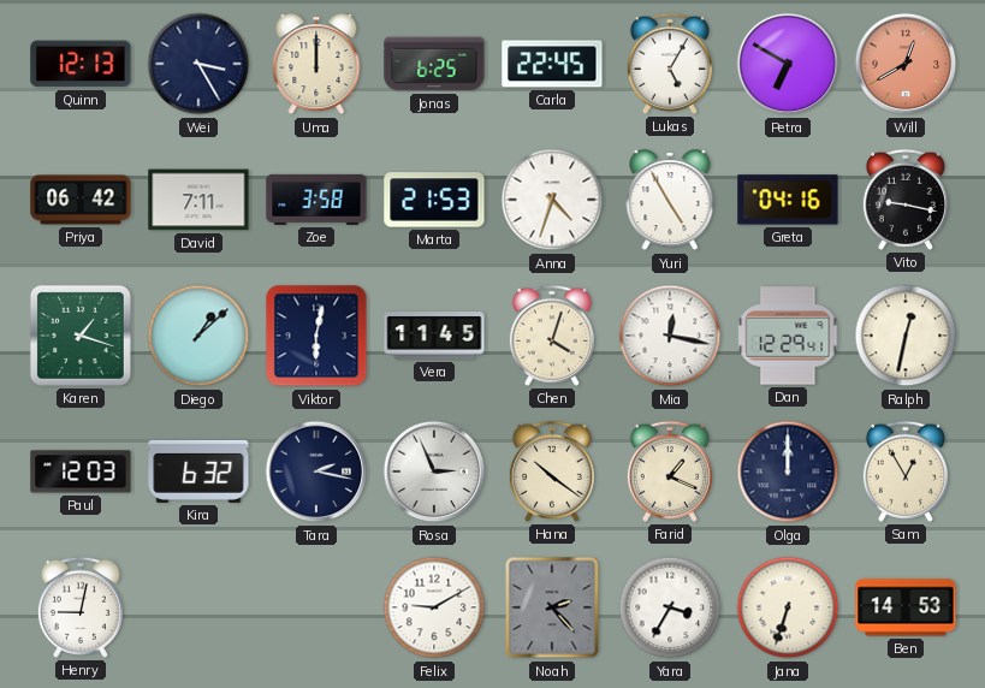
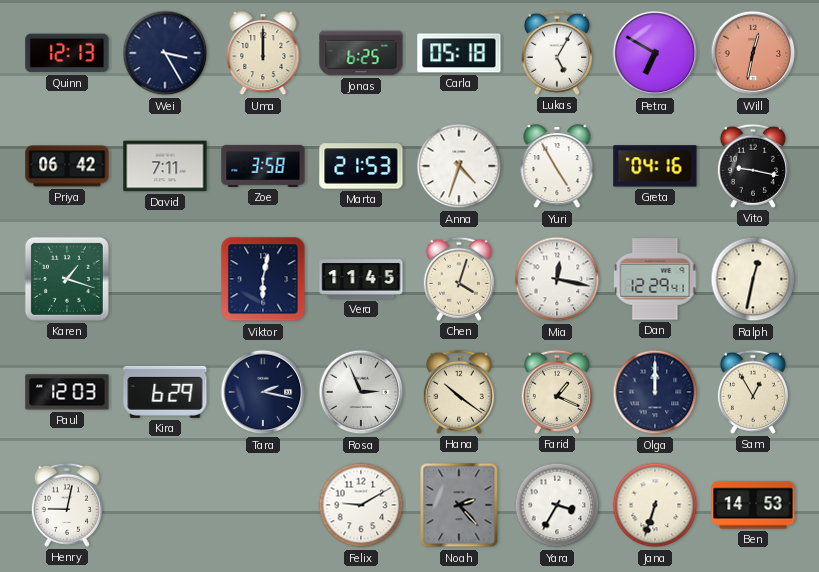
Carla: 22:45 -> 05:18 (459, 53)
Will: 12:40 -> 12:32 (753, 53)
Diego: 1:08 -> none (198, 336)
Kira: 6:32 -> 6:29 (165, 392)
